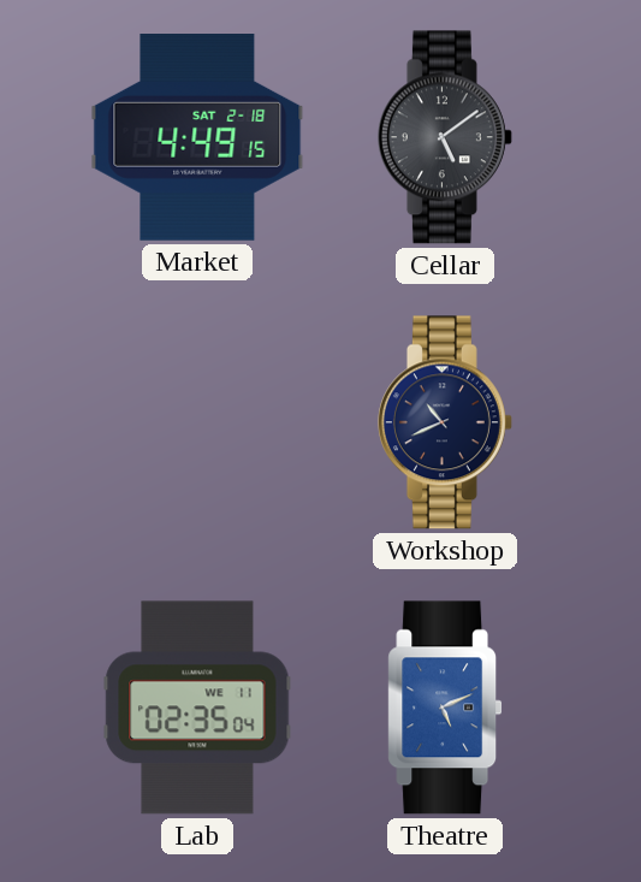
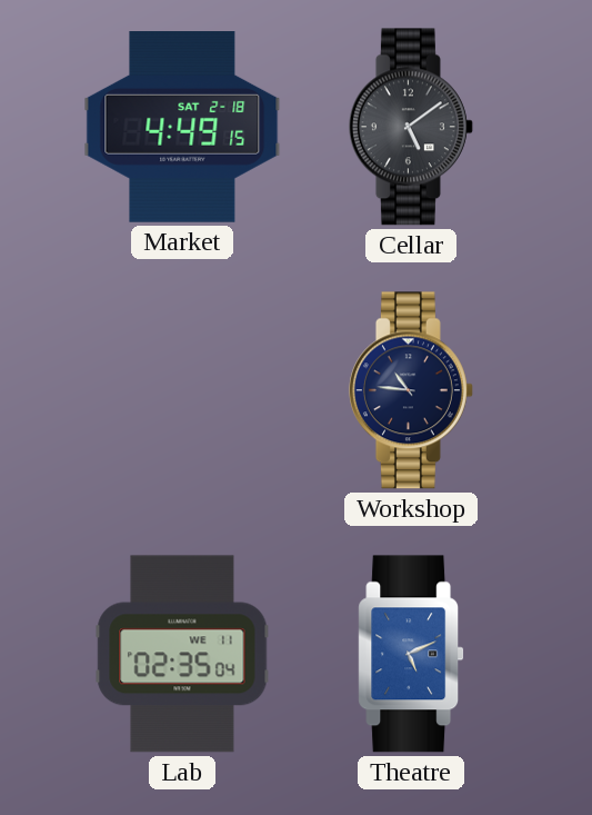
Workshop: 10:41 -> 10:46 (411, 390)
